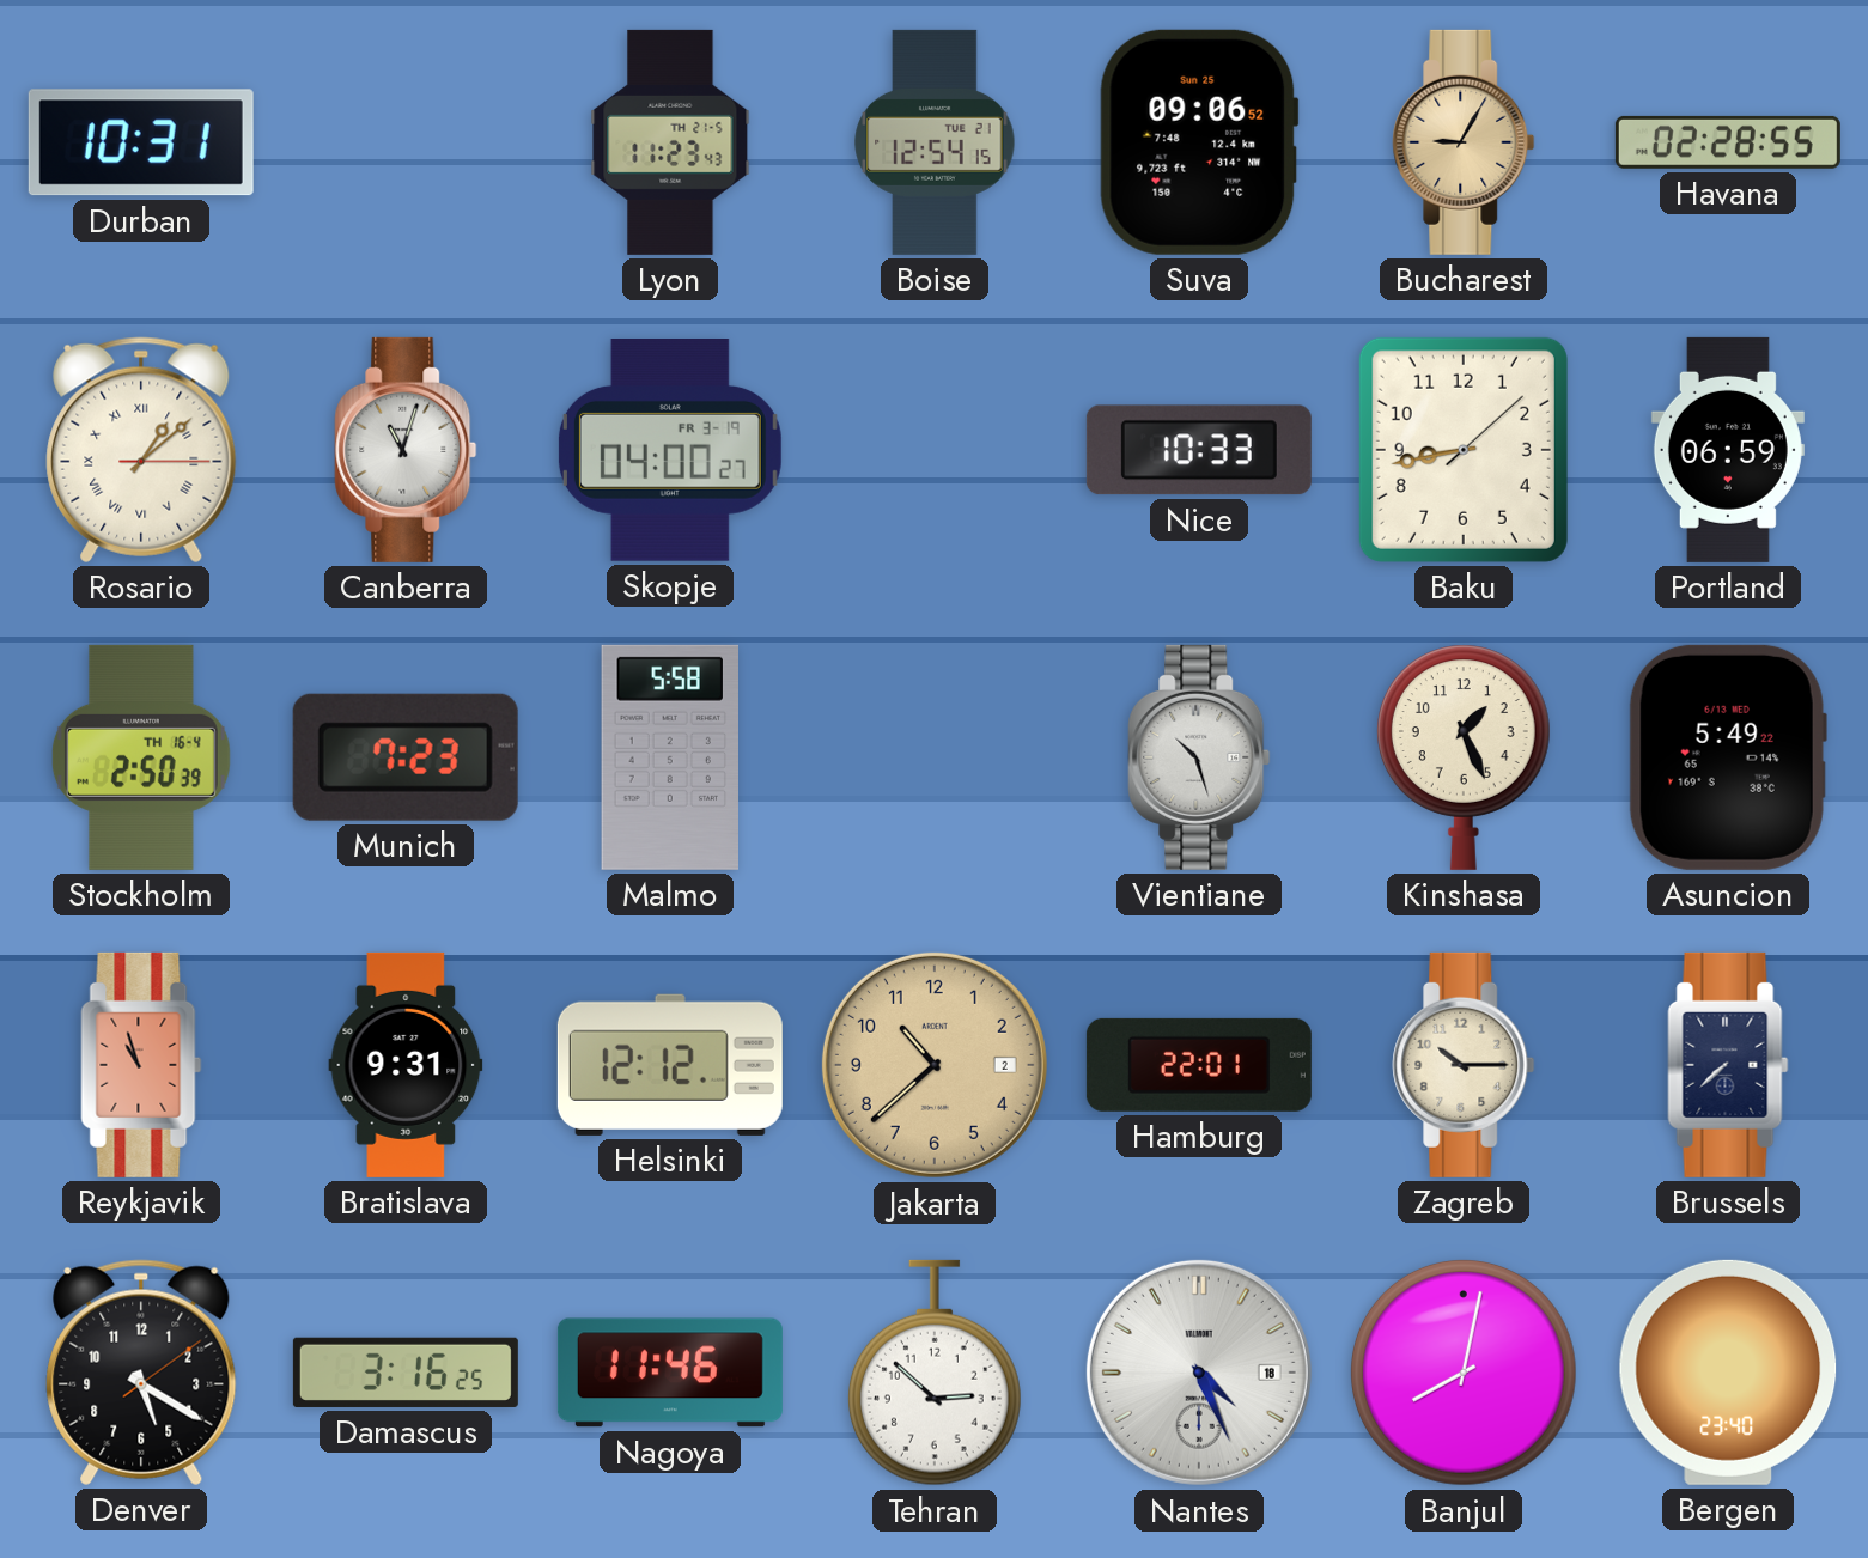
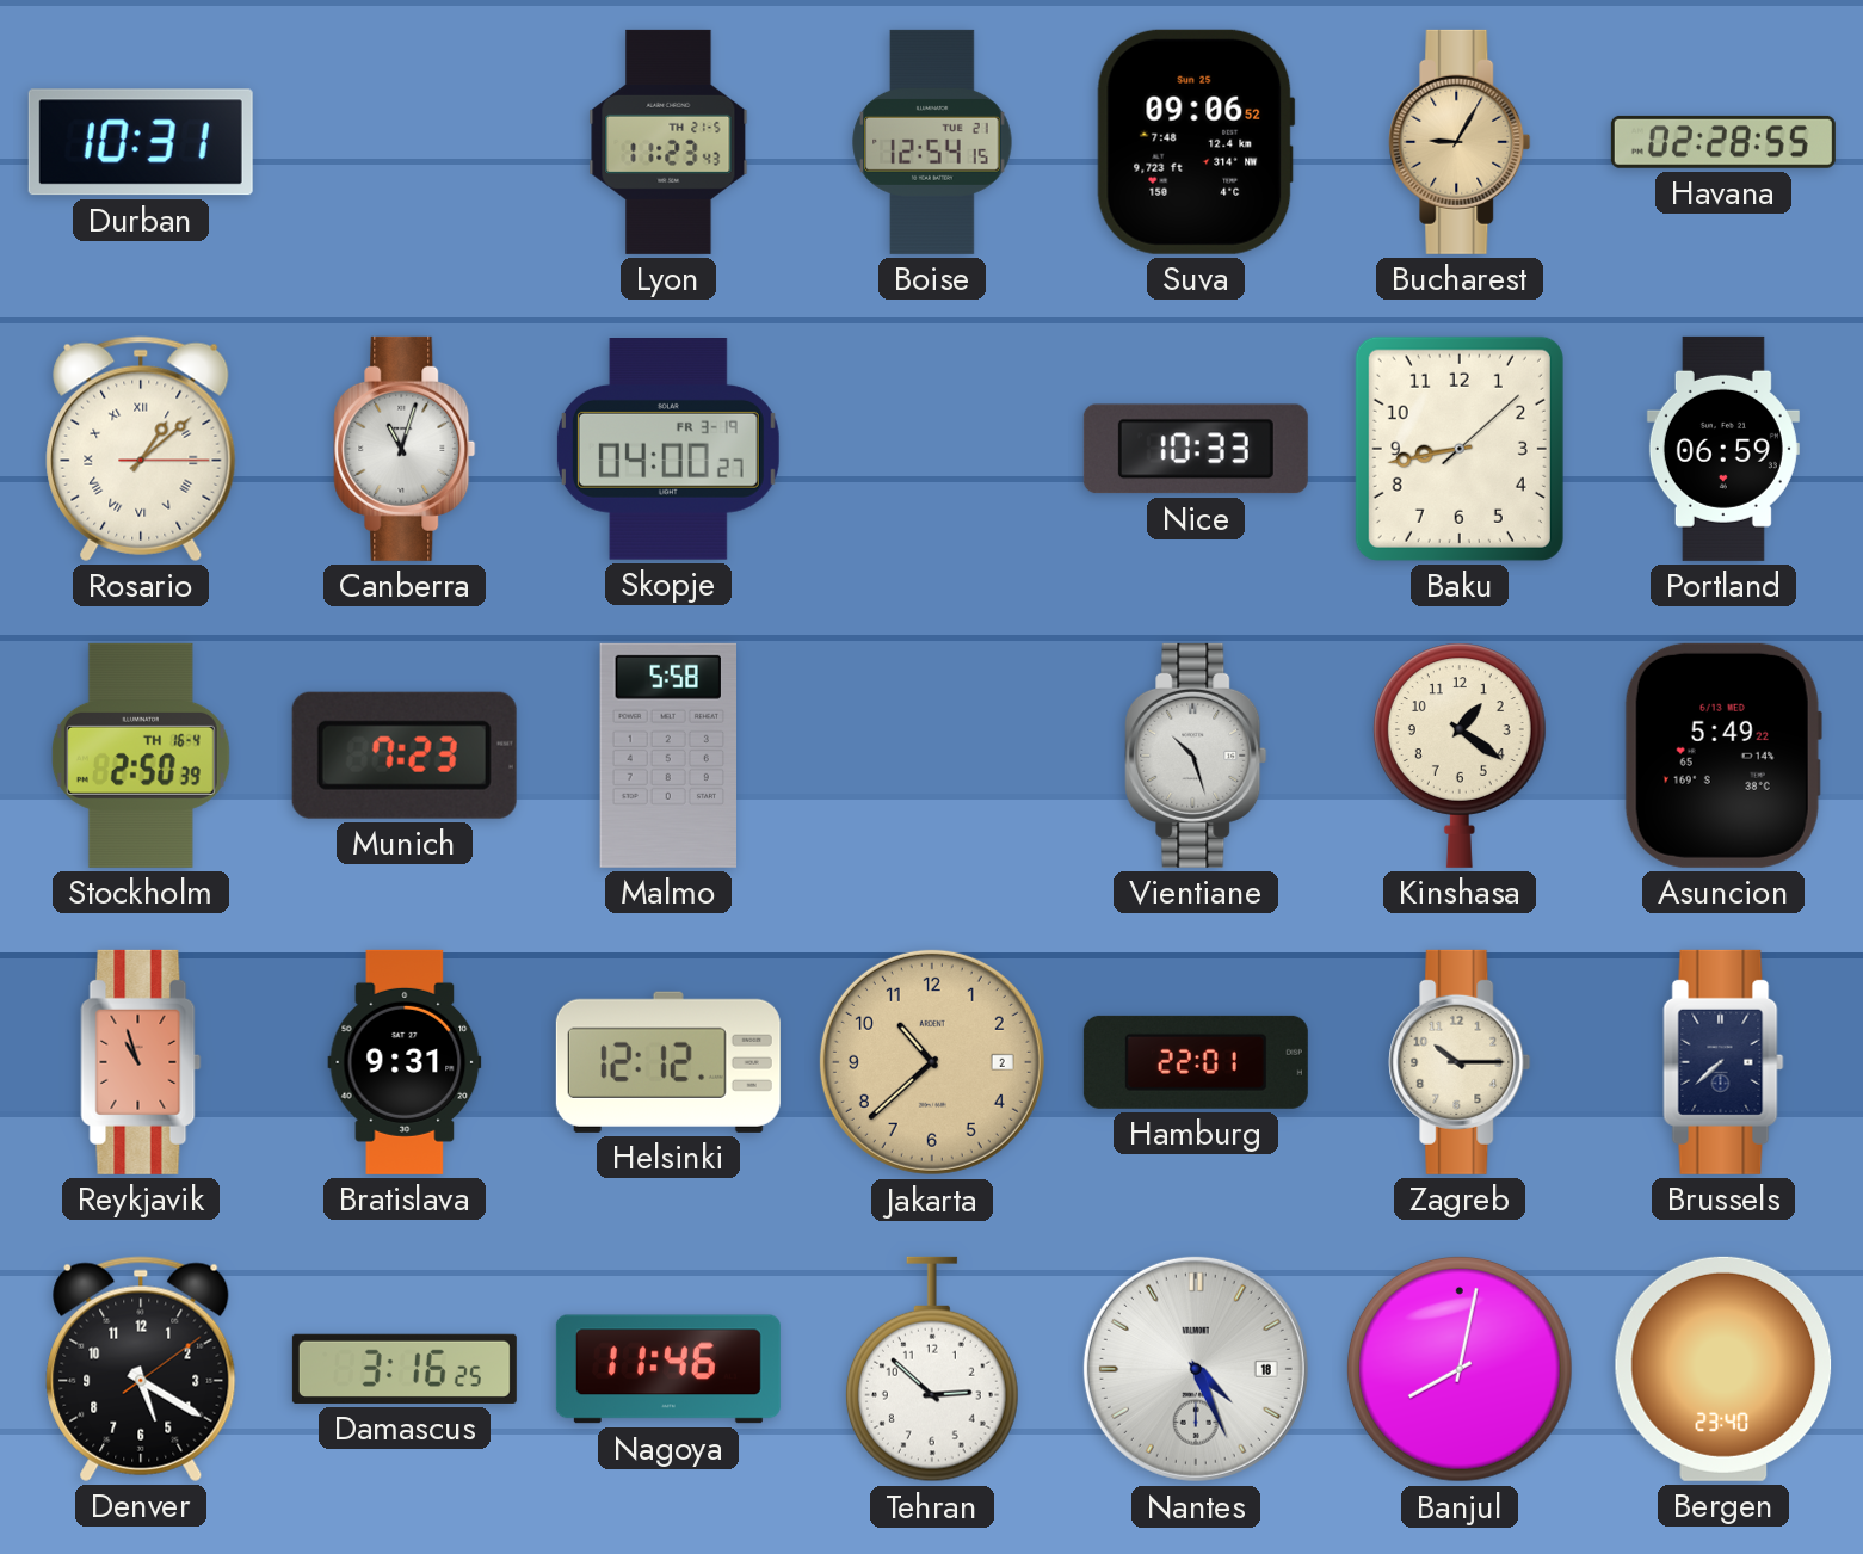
Kinshasa: 1:26 -> 1:21 (1460, 756)
